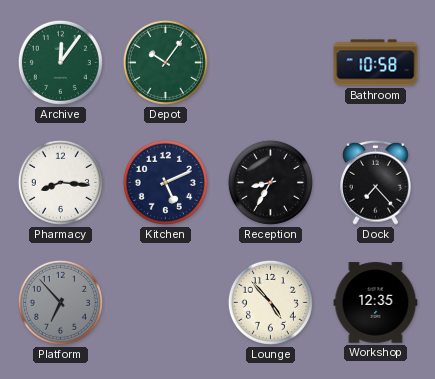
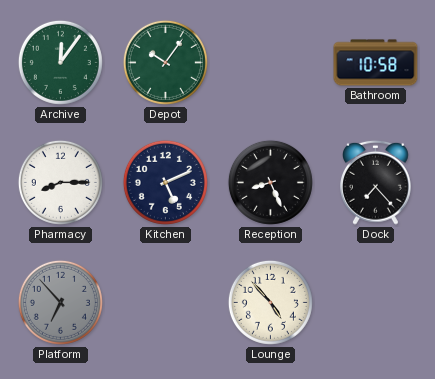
Pharmacy: 8:16 -> 8:15 (60, 182)
Reception: 8:35 -> 8:26 (270, 182)
Workshop: 12:35 -> none (376, 303)
